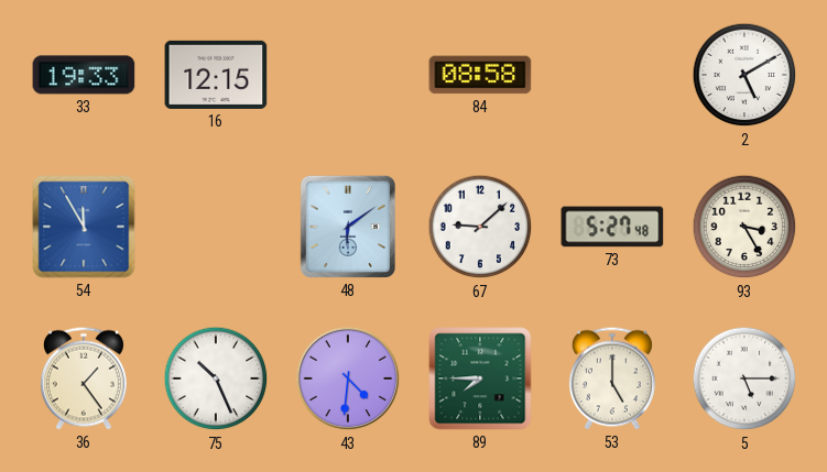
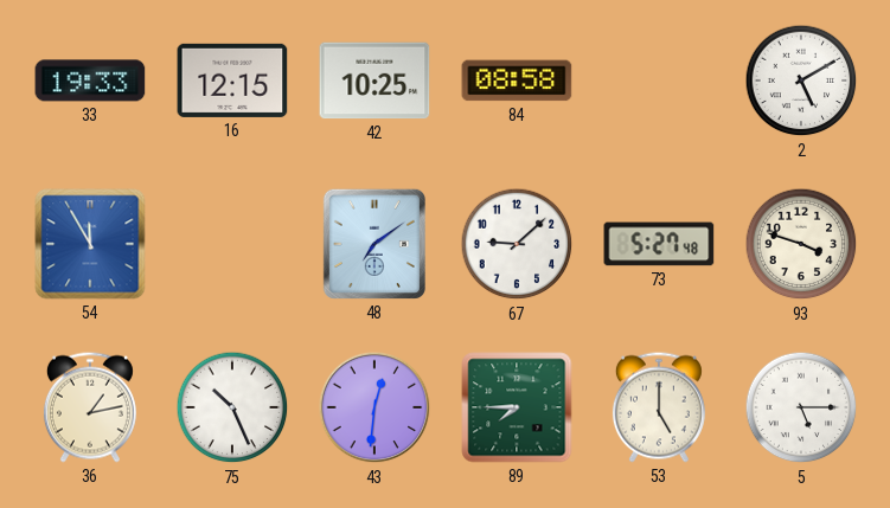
42: none -> 10:25 (374, 81)
48: 6:09 -> 7:09 (374, 244)
93: 3:25 -> 3:48 (801, 244)
36: 1:24 -> 1:13 (90, 407)
43: 4:31 -> 12:31 (374, 407)
